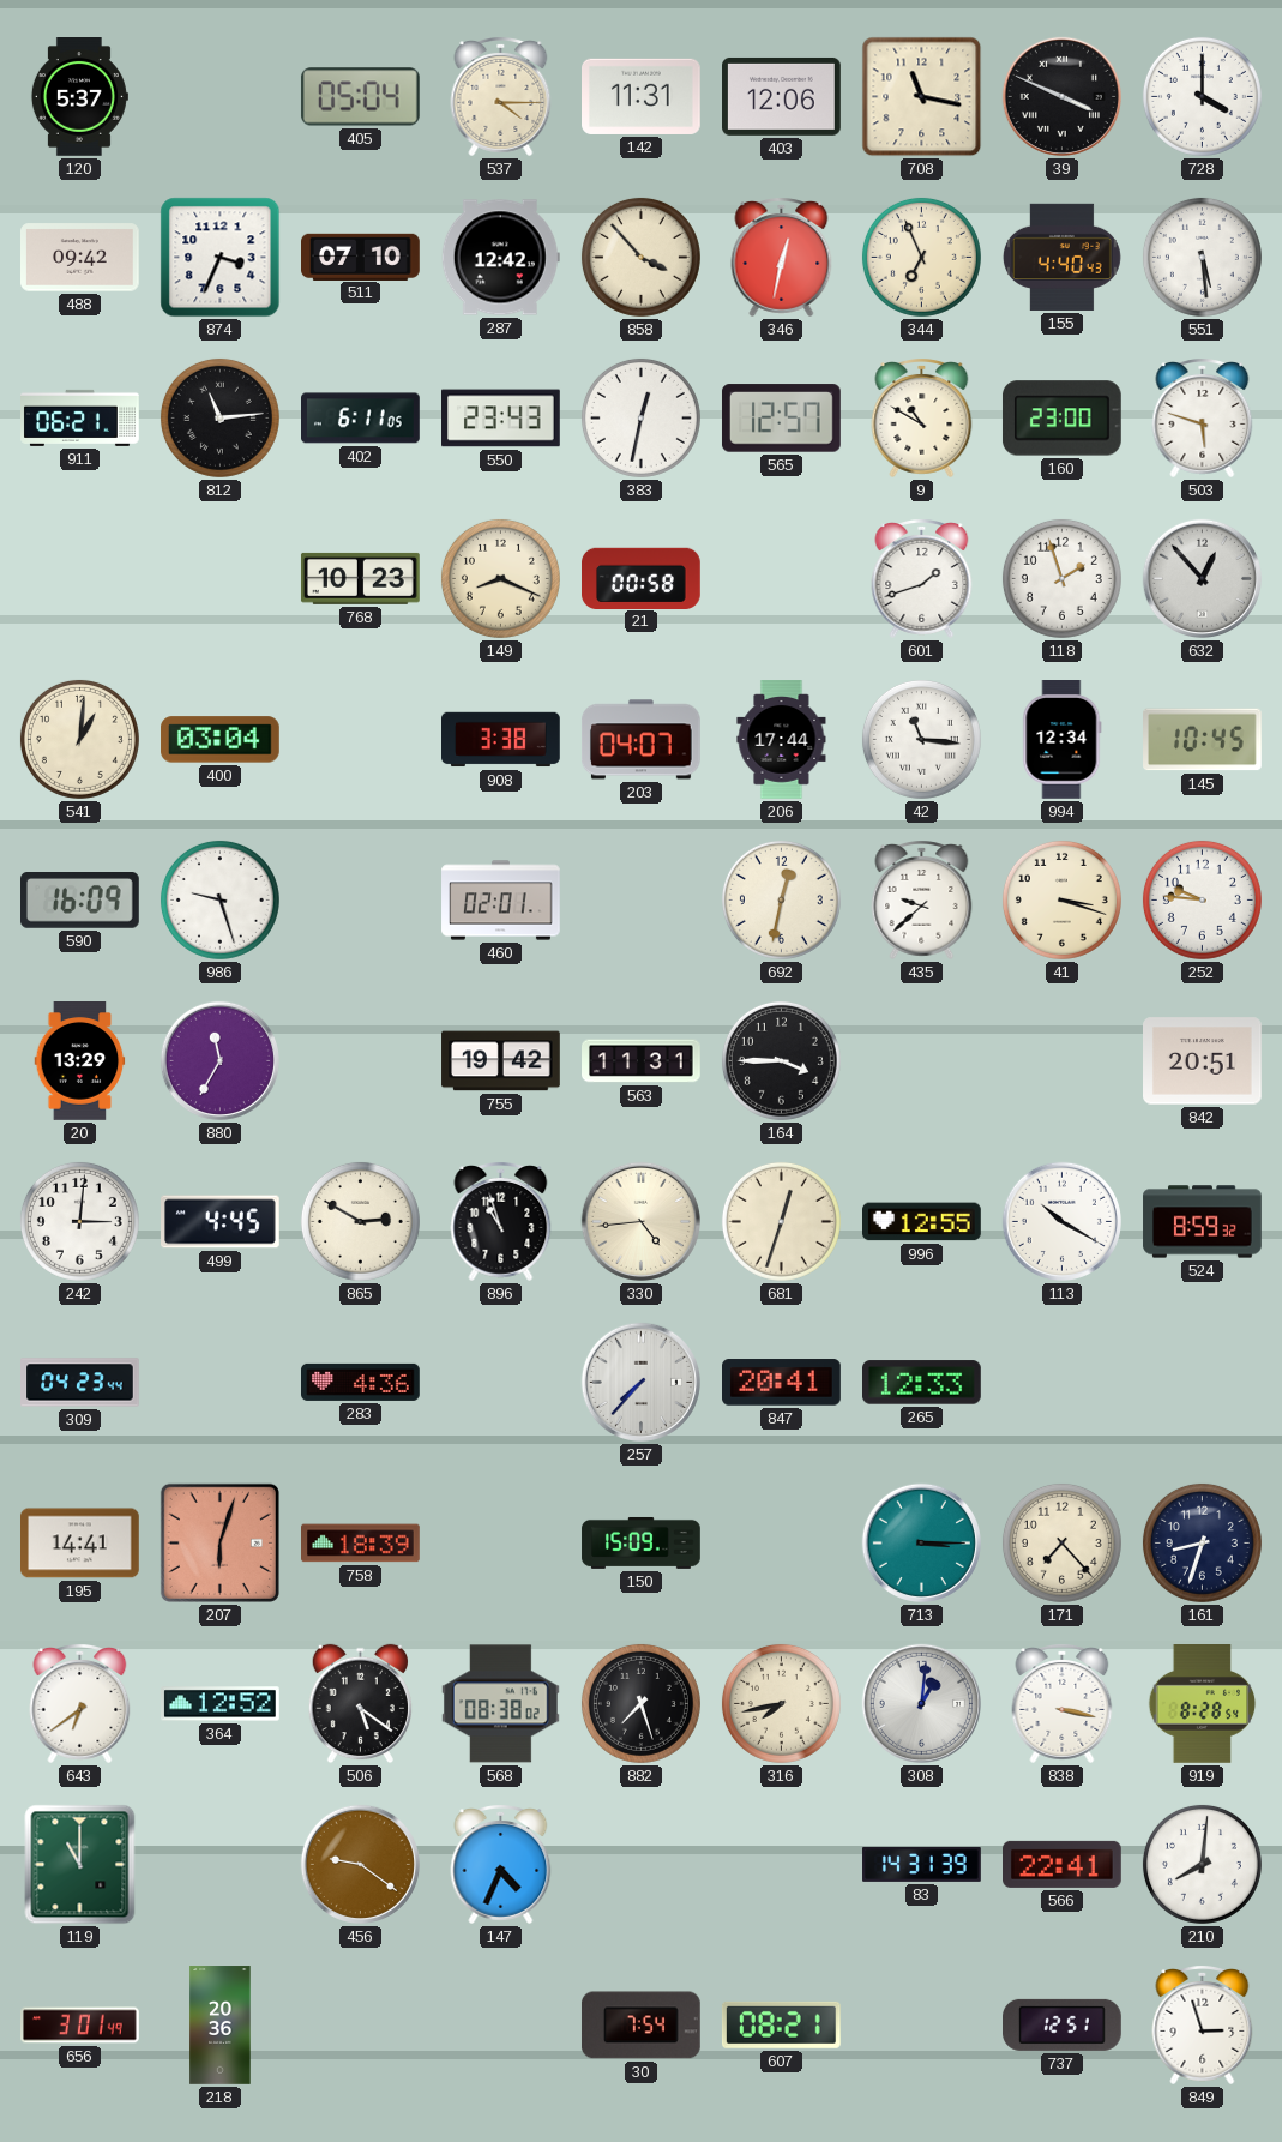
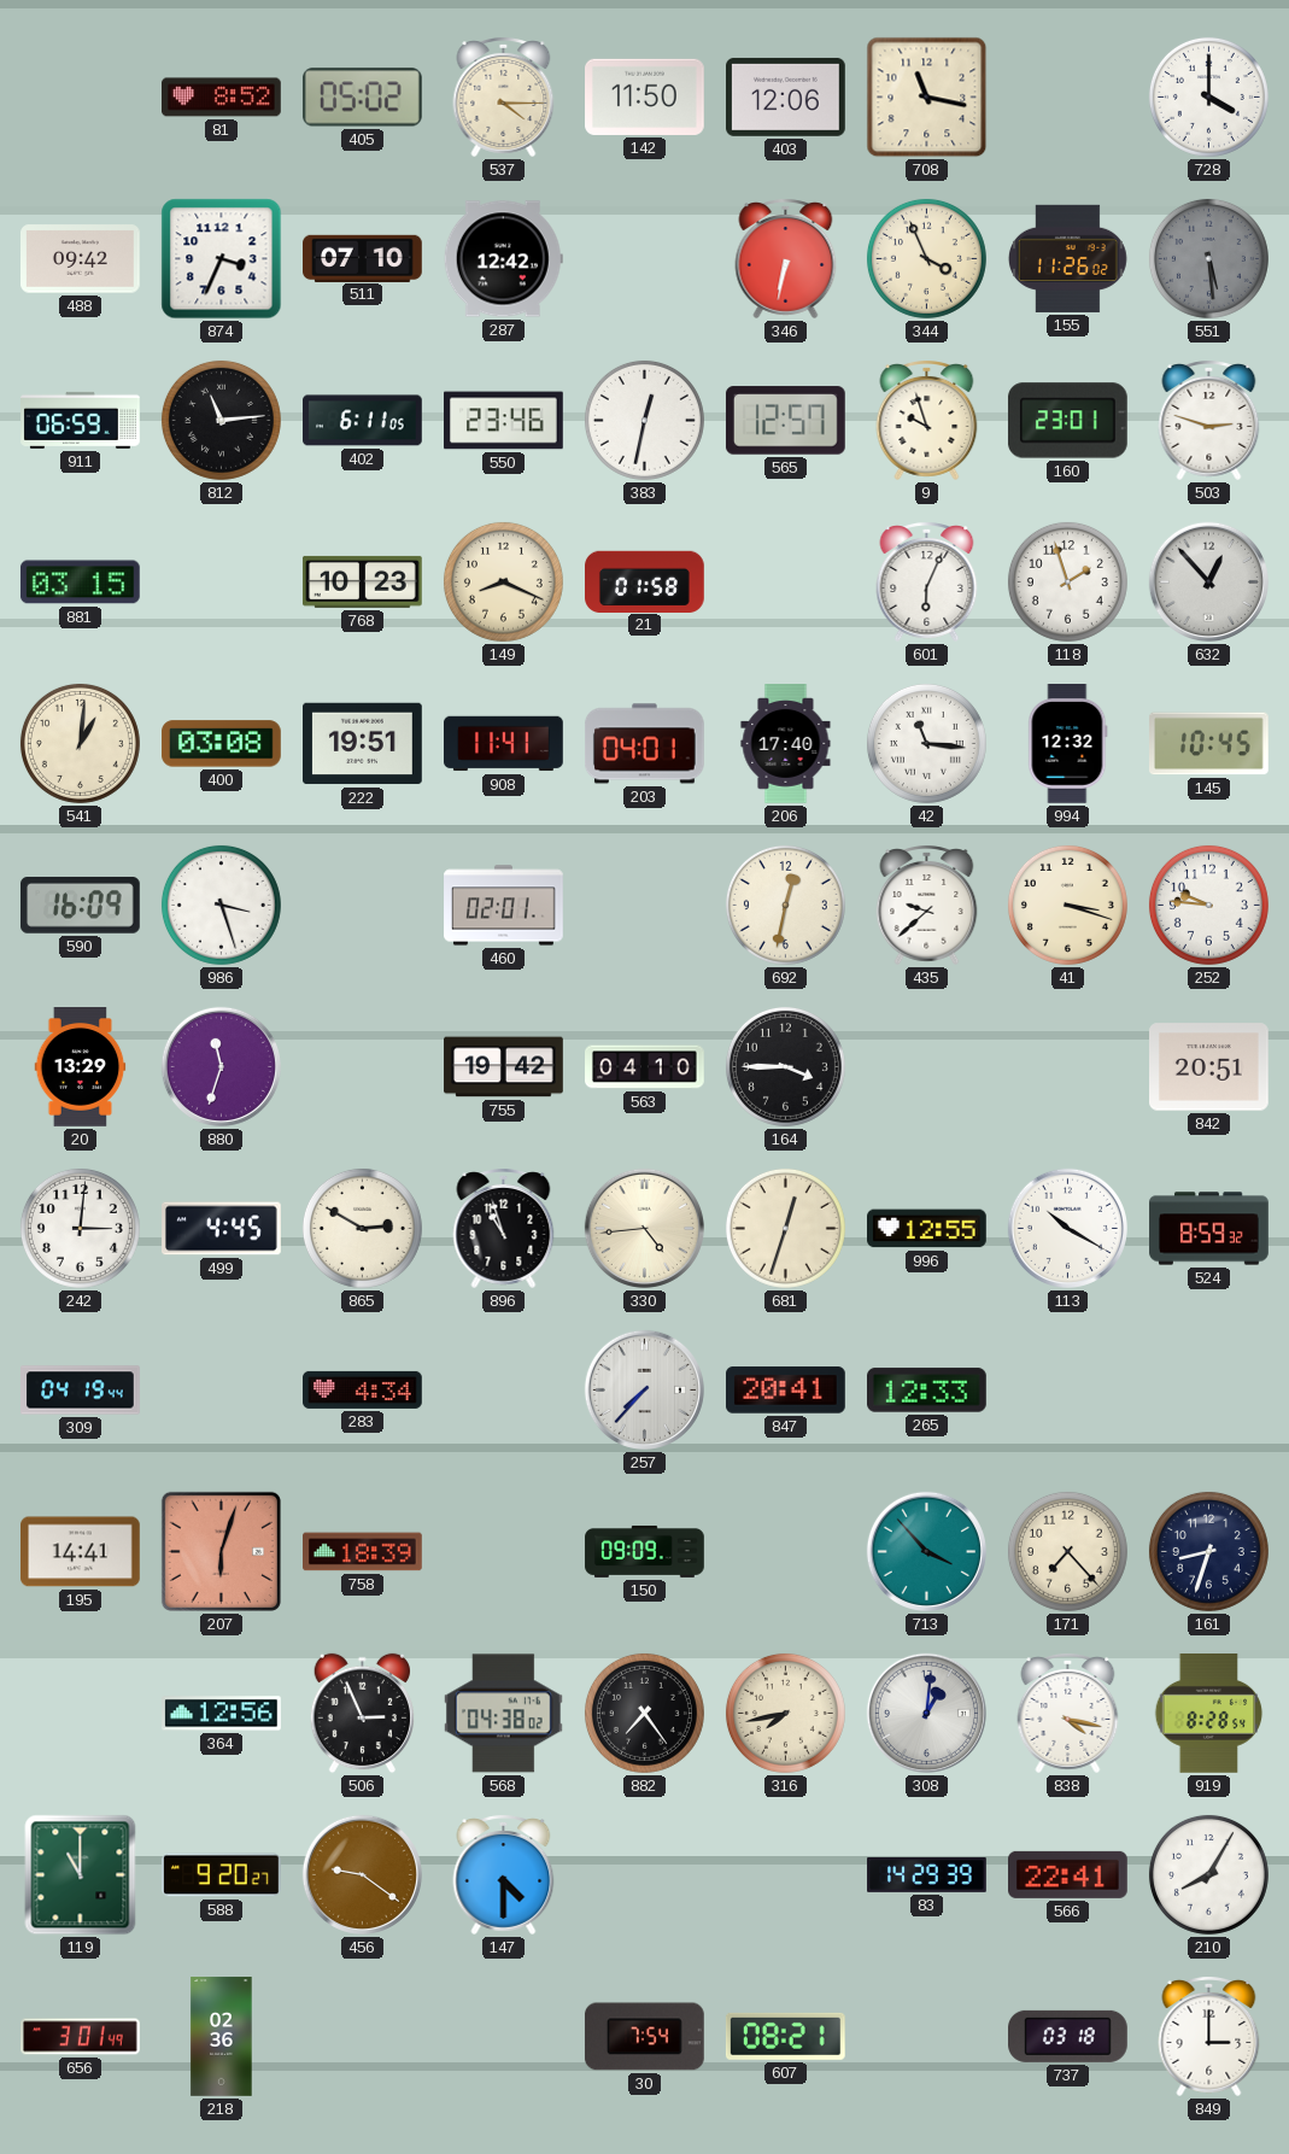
120: 5:37 -> none (79, 97)
81: none -> 8:52 (222, 98)
405: 05:04 -> 05:02 (362, 98)
142: 11:31 -> 11:50 (645, 96)
39: 3:49 -> none (1061, 96)
858: 3:53 -> none (640, 257)
346: 12:32 -> 6:32 (786, 259)
344: 6:56 -> 3:56 (926, 258)
155: 4:40 -> 11:26 (1067, 258)
551 dial: white -> grey (1208, 258)
911: 06:21 -> 06:59 (81, 420)
550: 23:43 -> 23:46 (504, 421)
9: 10:50 -> 9:57 (927, 421)
160: 23:00 -> 23:01 (1067, 421)
503: 5:48 -> 2:48 (1209, 421)
881: none -> 03:15 (80, 583)
21: 00:58 -> 01:58 (645, 581)
601: 1:42 -> 6:04 (927, 583)
400: 03:04 -> 03:08 (222, 744)
222: none -> 19:51 (363, 744)
908: 3:38 -> 11:41 (504, 744)
203: 04:07 -> 04:01 (644, 744)
206: 17:44 -> 17:40 (786, 744)
994: 12:34 -> 12:32 (1068, 744)
986: 9:27 -> 3:27 (221, 905)
880: 11:35 -> 11:33 (221, 1066)
563: 11:31 -> 04:10 (645, 1067)
309: 04:23 -> 04:19 (81, 1391)
283: 4:36 -> 4:34 (363, 1389)
150: 15:09 -> 09:09 (645, 1551)
713: 3:15 -> 3:53 (926, 1551)
643: 6:39 -> none (80, 1704)
364: 12:52 -> 12:56 (222, 1714)
506: 5:21 -> 2:56 (362, 1714)
568: 08:38 -> 04:38 (503, 1714)
882: 7:27 -> 7:24 (644, 1713)
838: 3:17 -> 4:17 (1068, 1714)
588: none -> 9:20 (222, 1875)
147: 4:34 -> 4:30 (504, 1875)
83: 14:31 -> 14:29 (927, 1874)
210: 8:01 -> 8:05 (1208, 1874)
218: 20:36 -> 02:36 (222, 2037)
737: 12:51 -> 03:18 (1068, 2036)
849: 2:57 -> 3:00 (1209, 2037)
